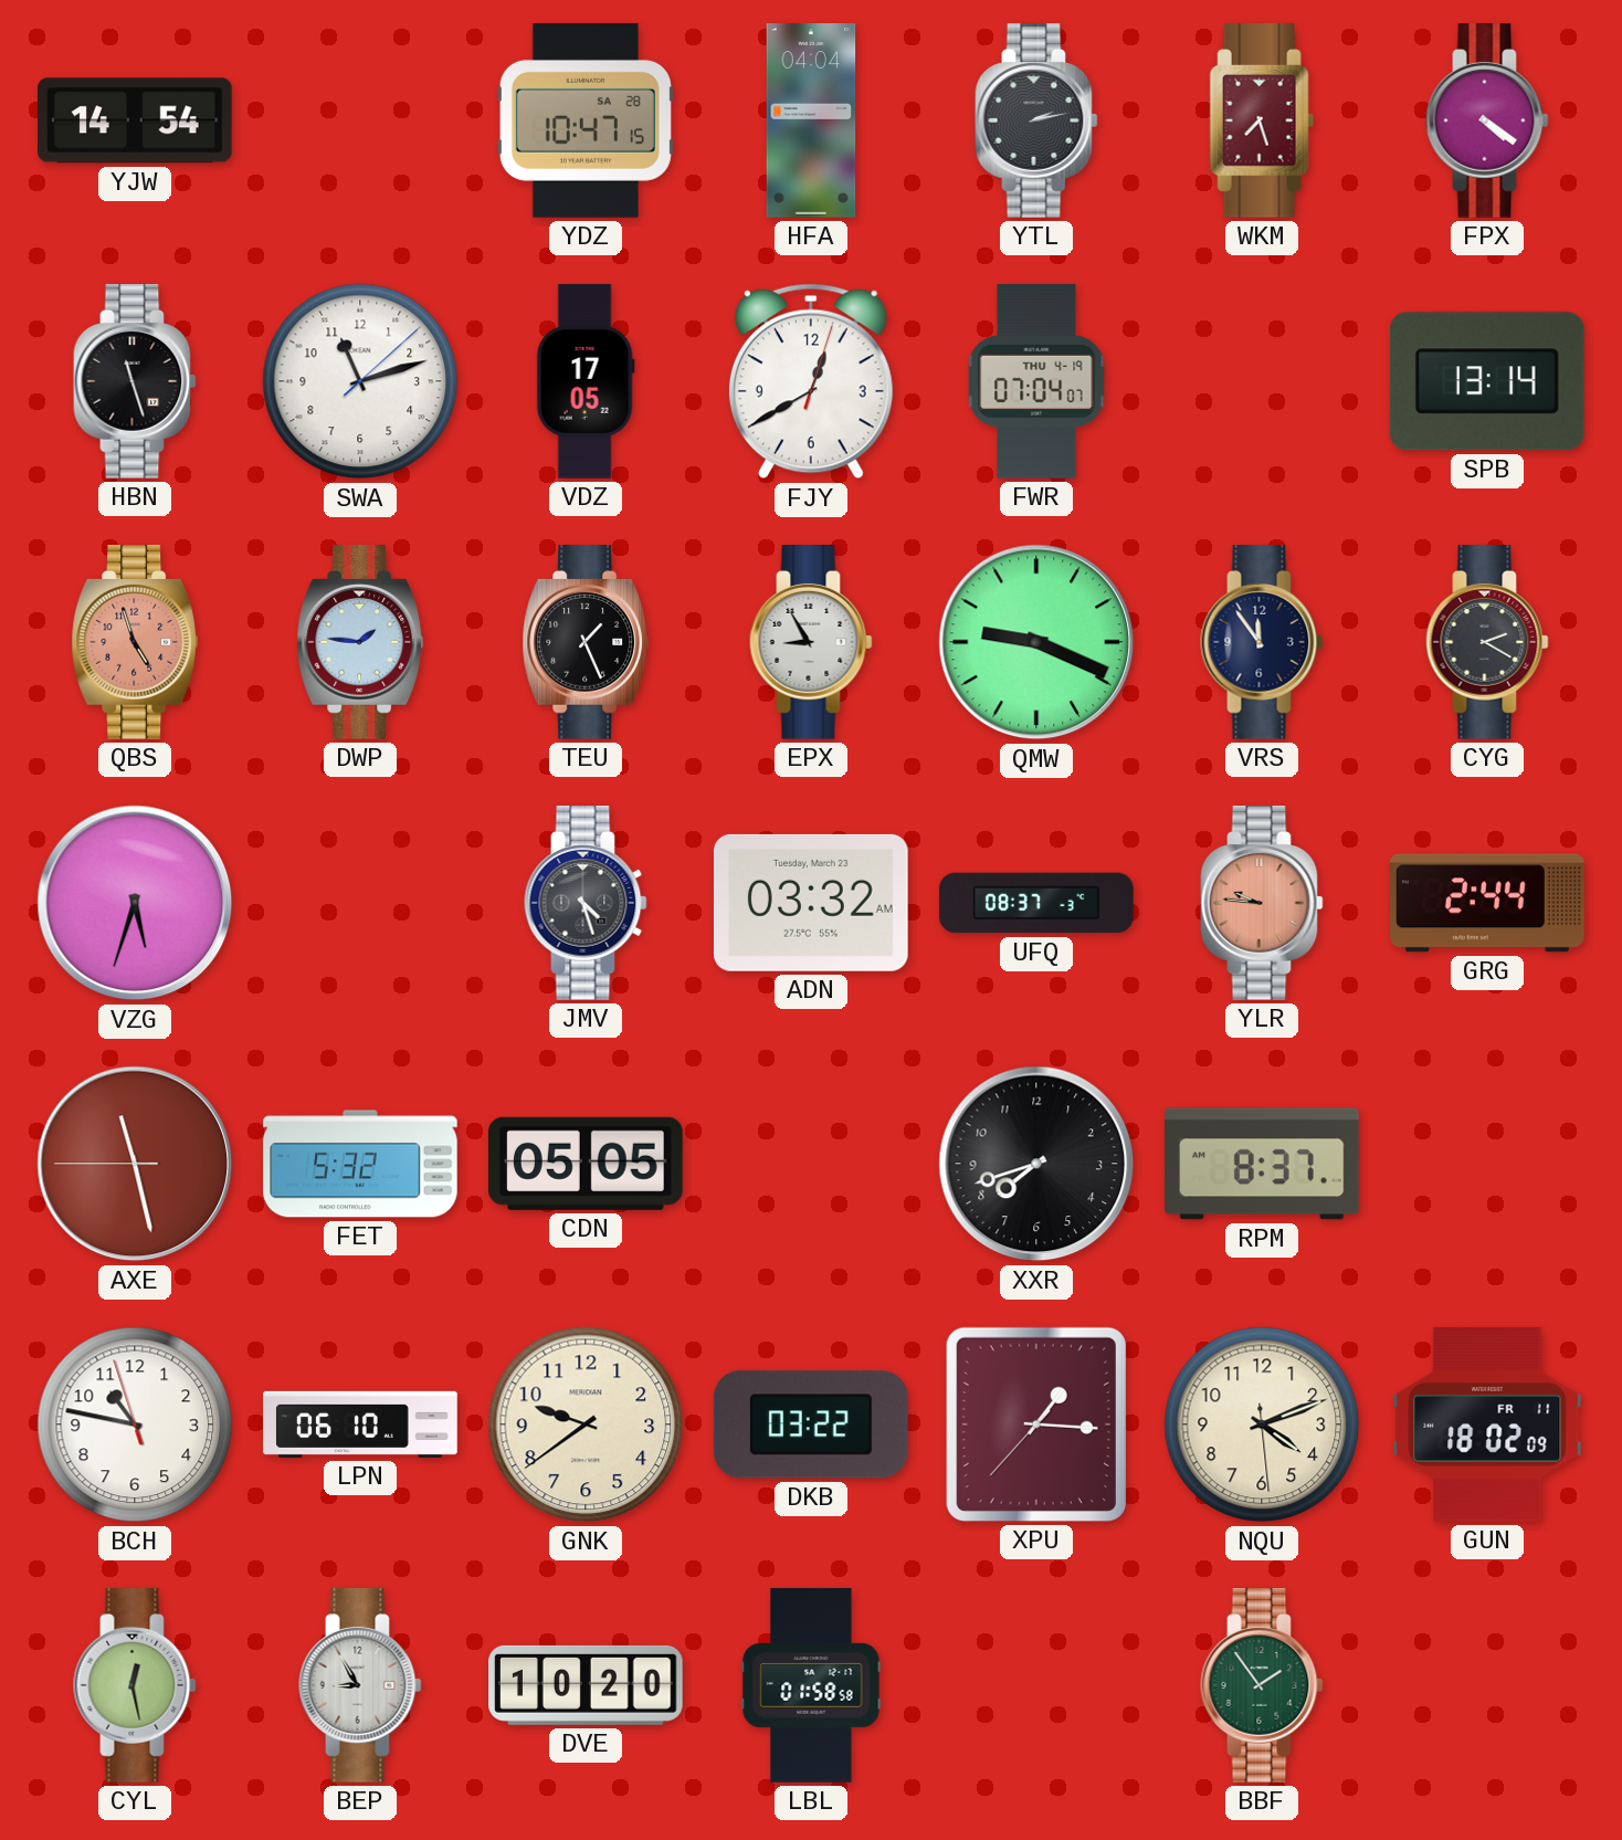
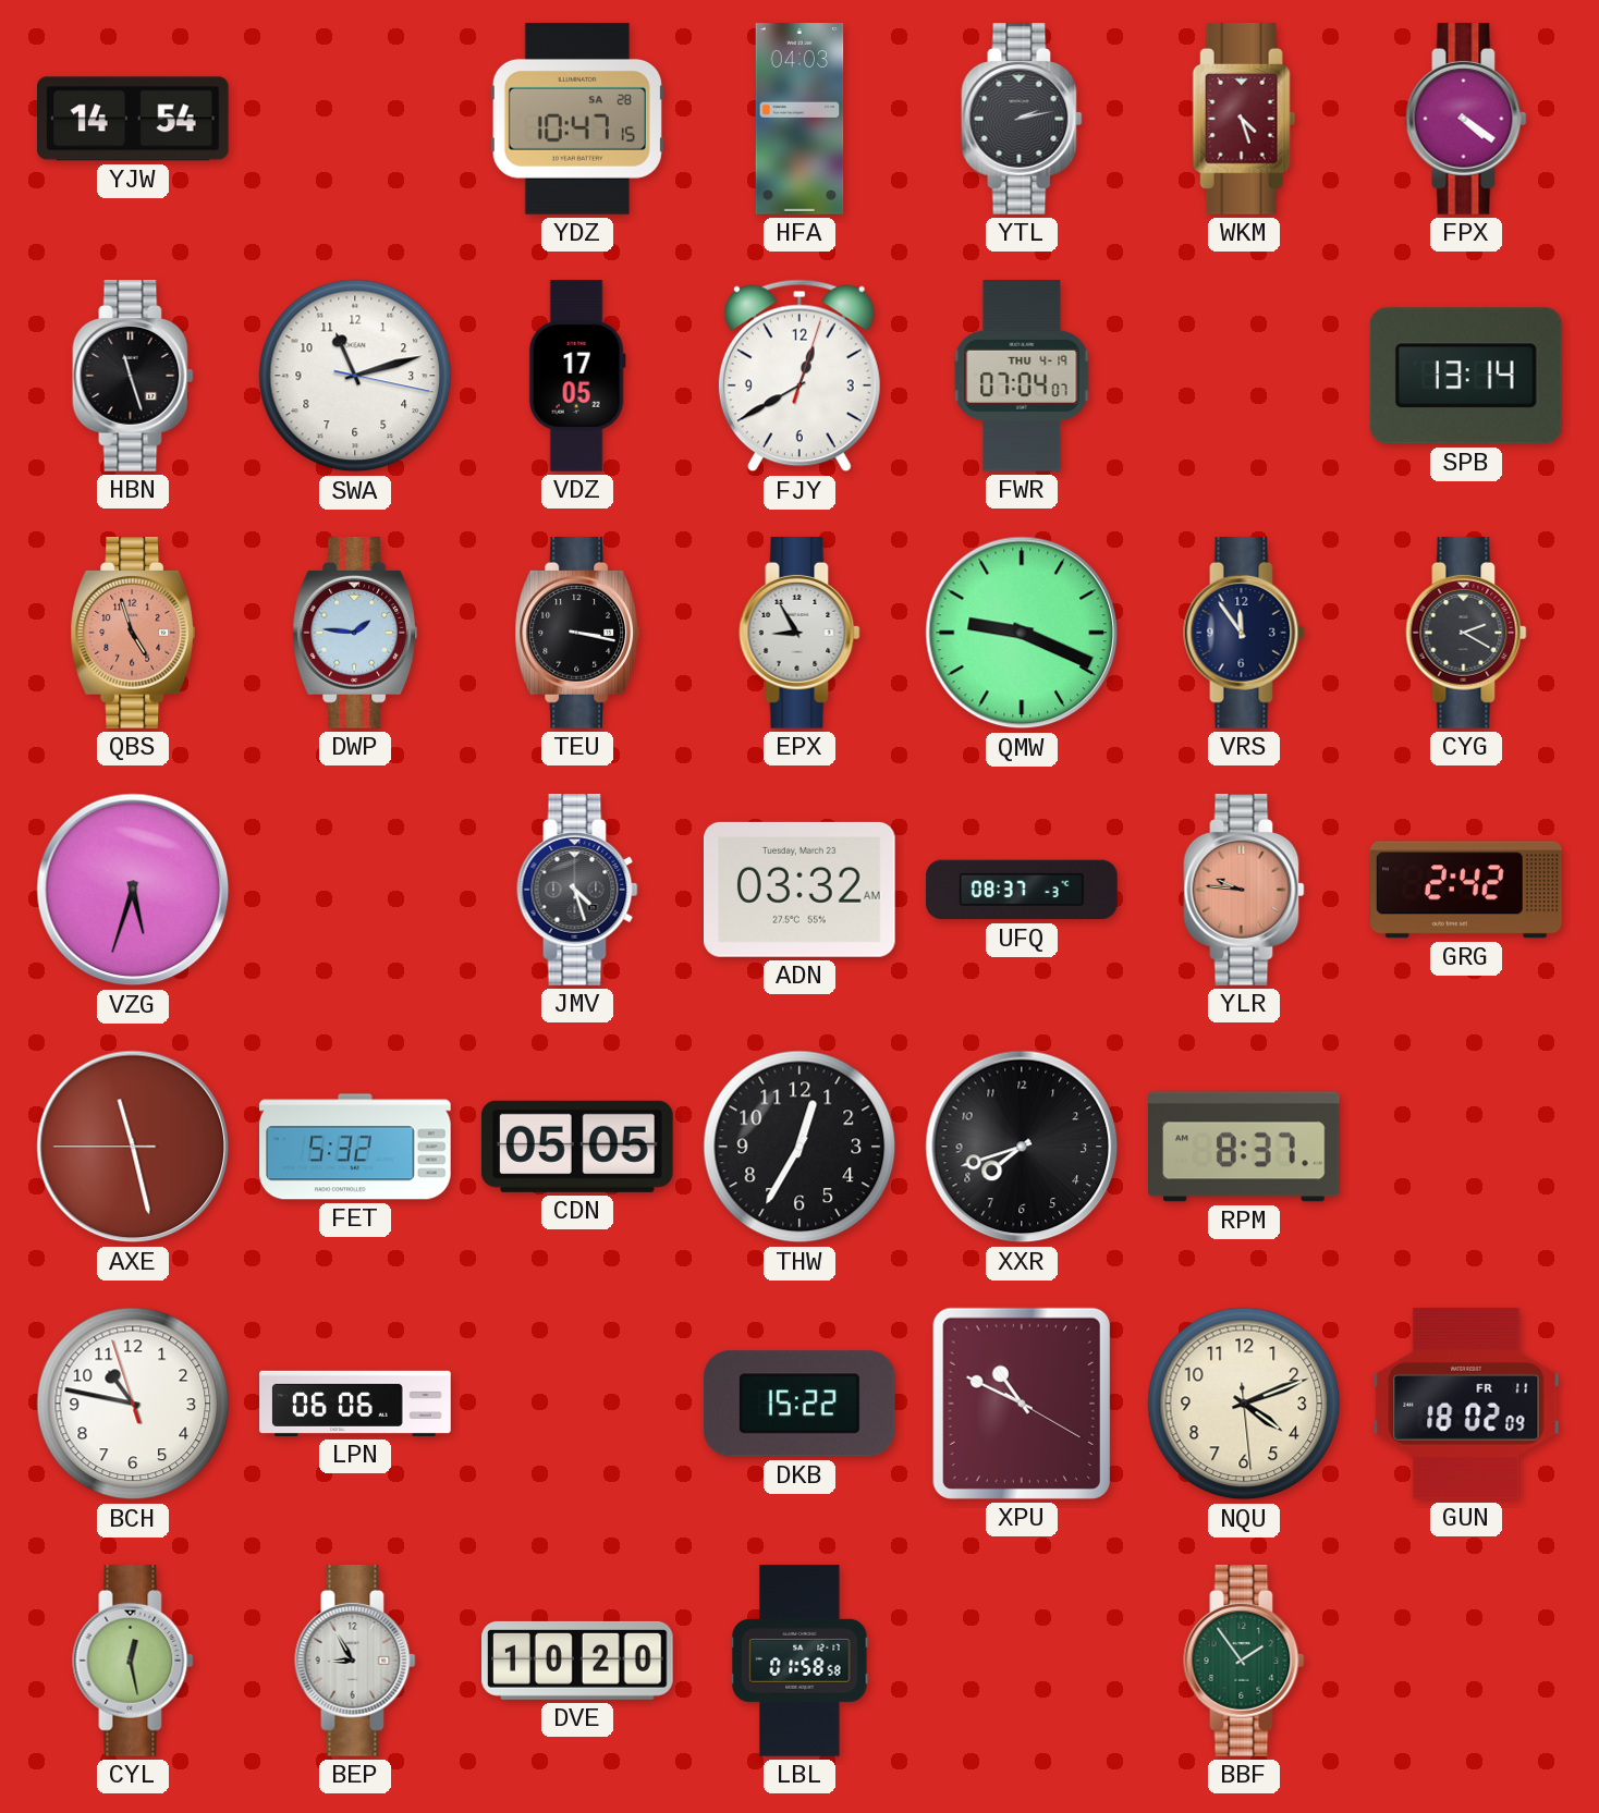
HFA: 04:04 -> 04:03 (799, 119)
WKM: 7:27 -> 4:27 (1244, 120)
SWA: 11:12:08 -> 11:12:17 (355, 376)
TEU: 1:26 -> 3:17 (577, 634)
GRG: 2:44 -> 2:42 (1466, 890)
THW: none -> 12:35 (799, 1147)
LPN: 06:10 -> 06:06 (355, 1404)
GNK: 9:39 -> none (586, 1424)
DKB: 03:22 -> 15:22 (799, 1404)
XPU: 1:15 -> 10:49 (1022, 1404)
